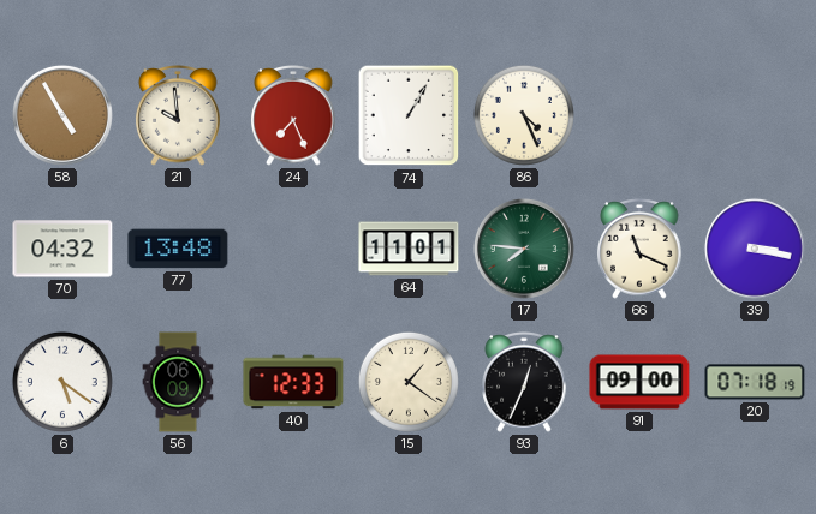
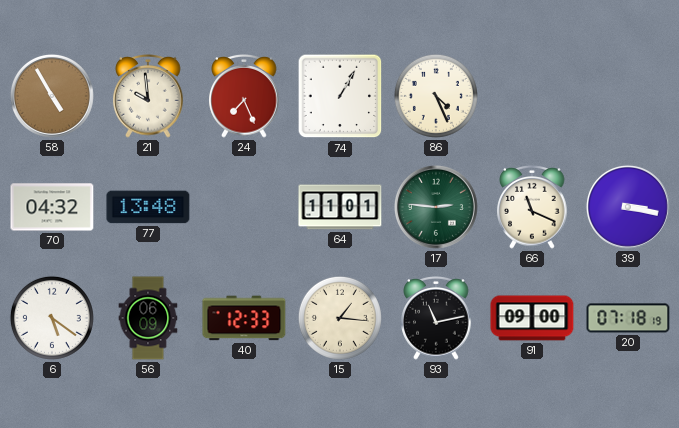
17: 7:46 -> 2:46 (436, 207)
15: 1:21 -> 1:16 (340, 318)
93: 12:34 -> 11:13 (436, 318)
